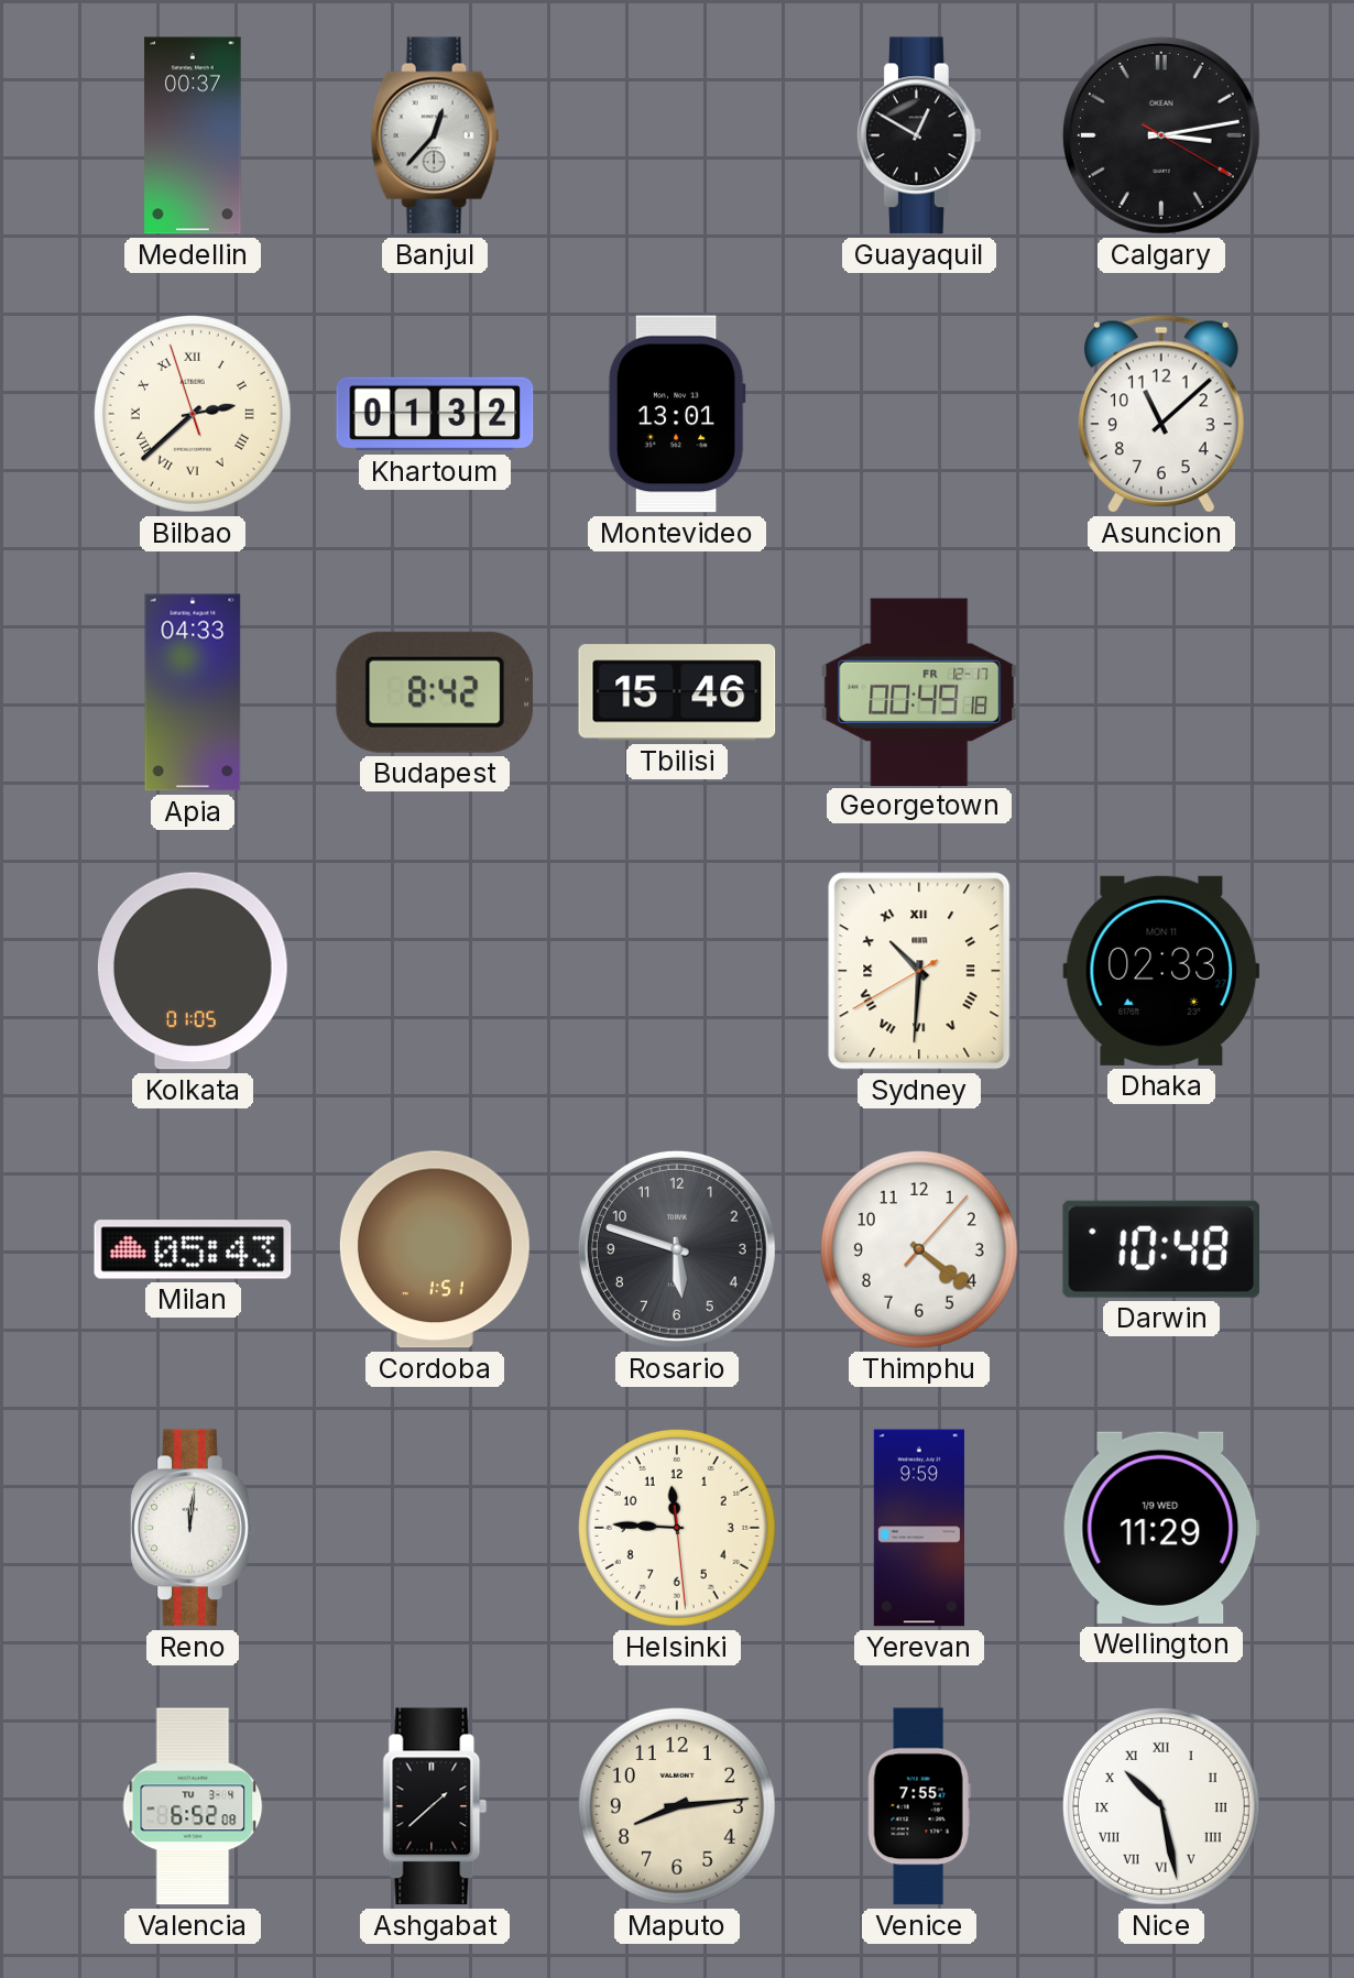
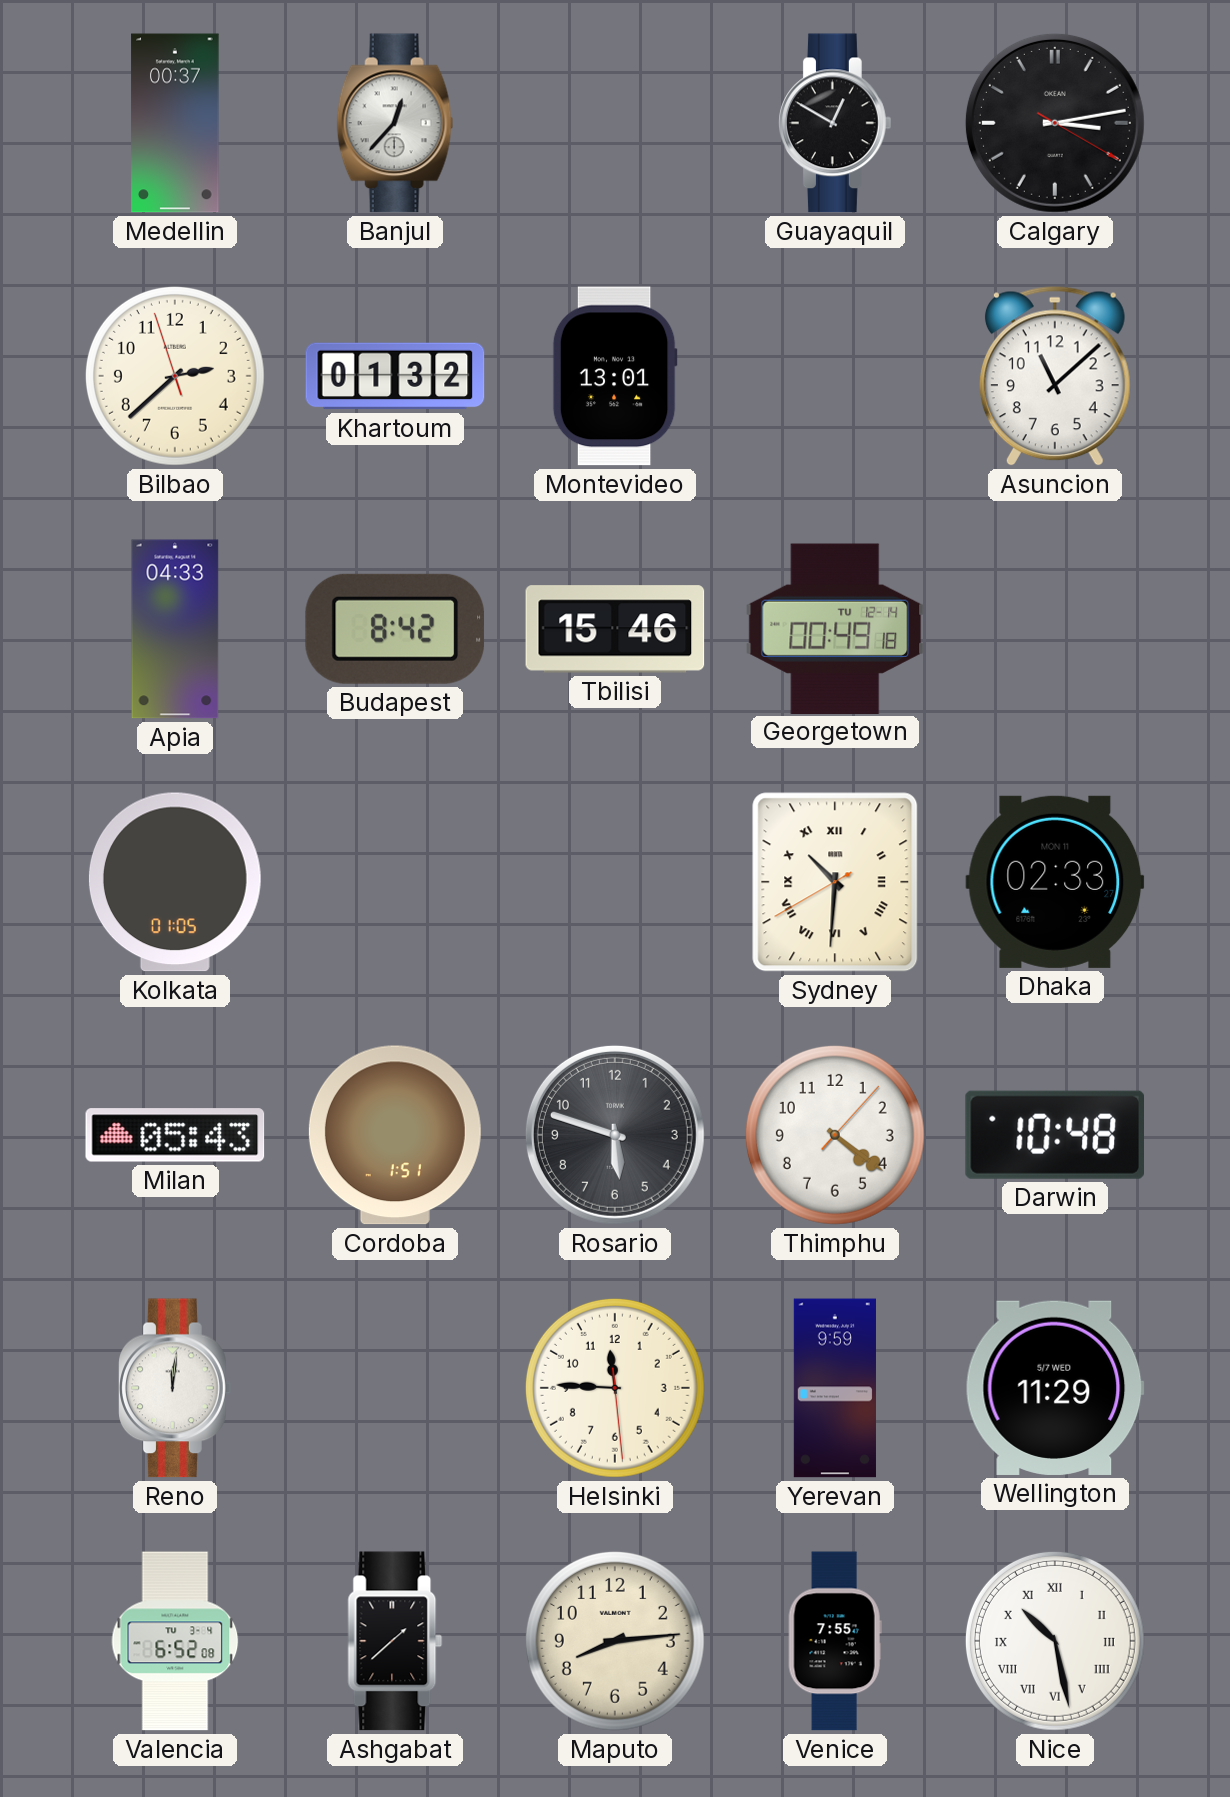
Bilbao numerals: Roman -> Arabic (175, 376)
Georgetown date: FR 12-17 -> TU 12-14 (835, 628)
Wellington date: 1/9 WED -> 5/7 WED (1055, 1388)
